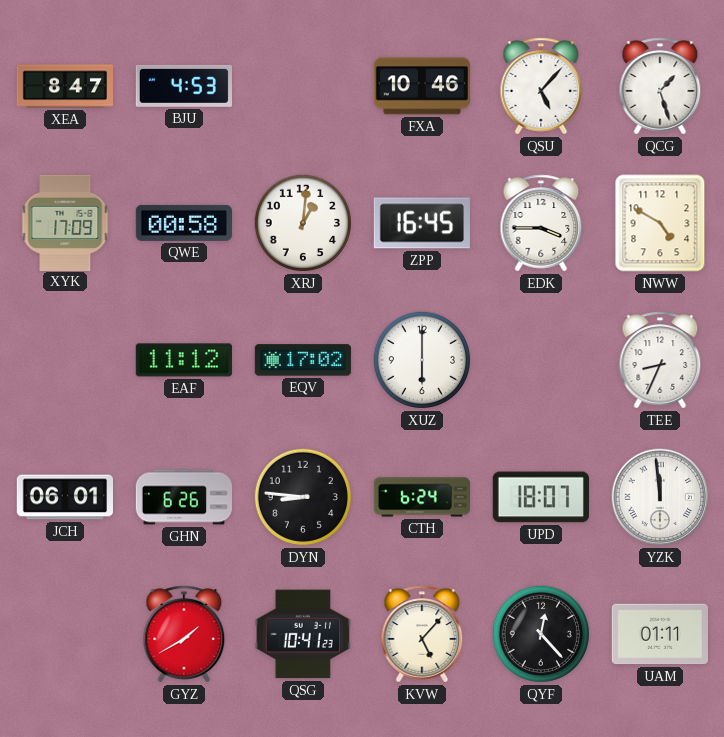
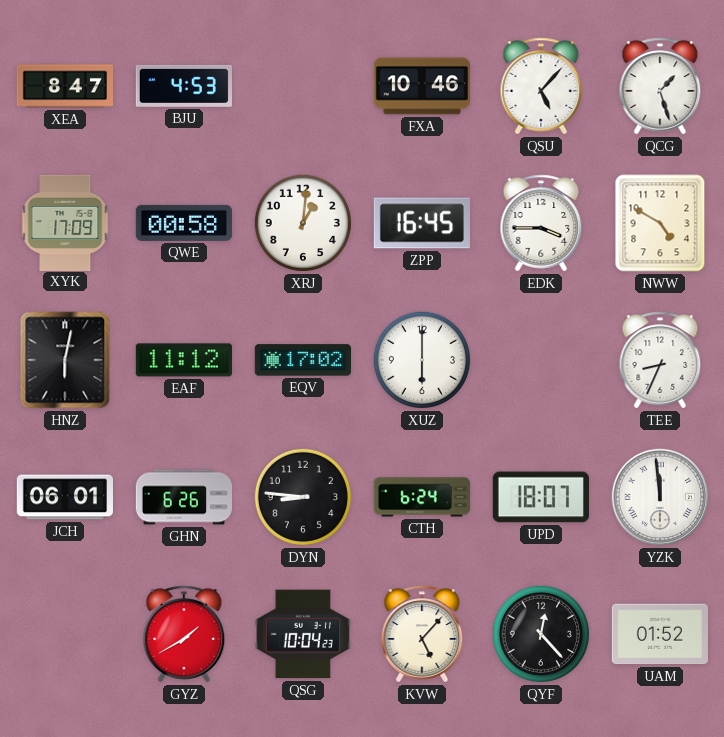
HNZ: none -> 6:02 (65, 360)
QSG: 10:41 -> 10:04 (303, 634)
UAM: 01:11 -> 01:52 (660, 634)
